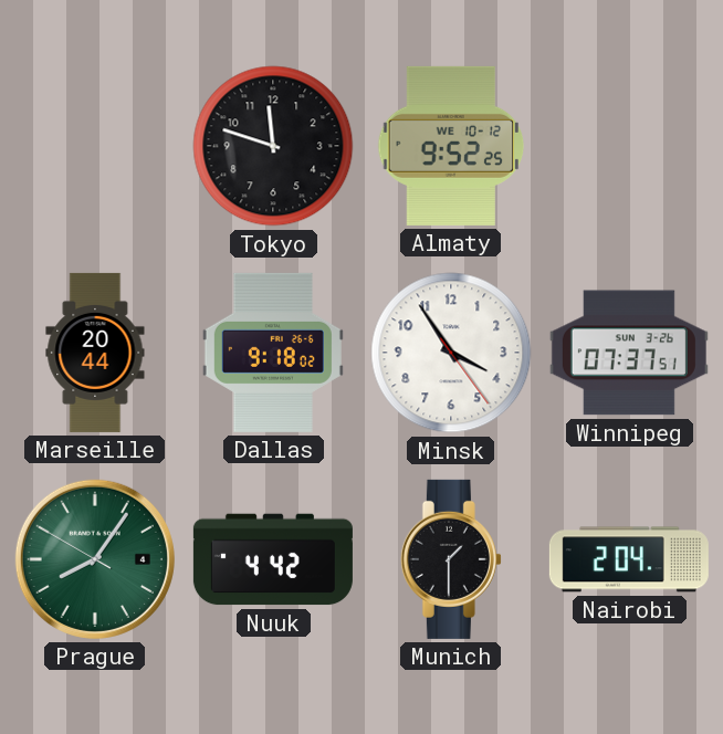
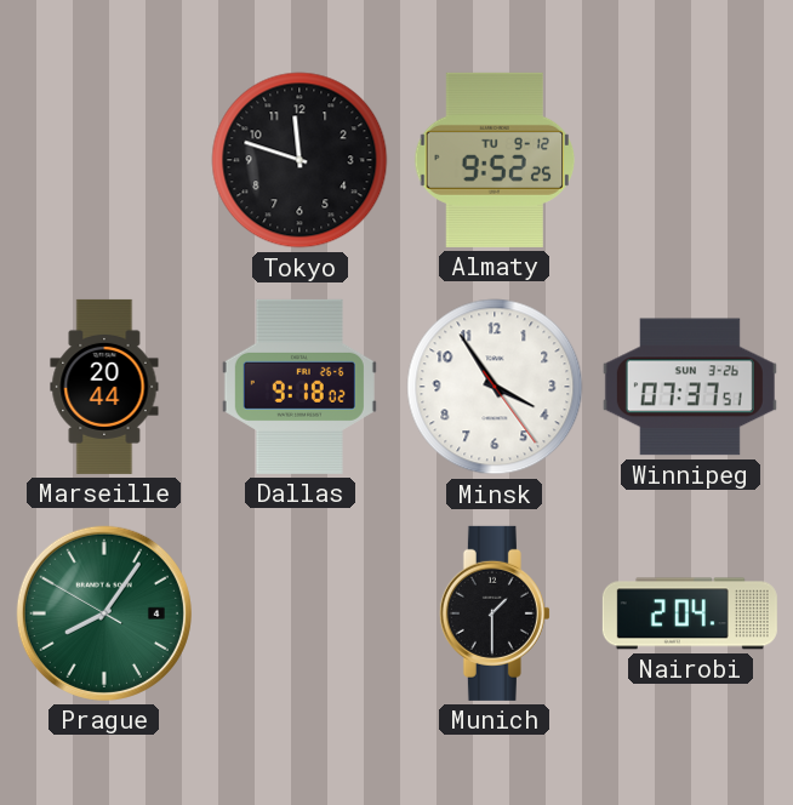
Almaty date: WE 10-12 -> TU 9-12 (495, 160)
Nuuk: 4:42 -> none (273, 559)
